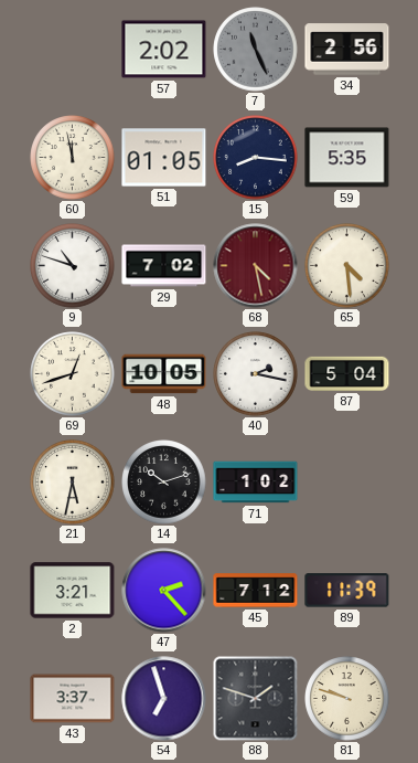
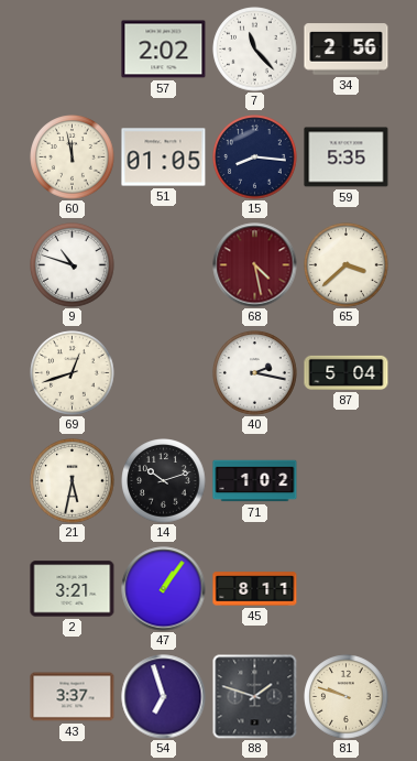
7: 11:26 -> 11:23 (255, 50)
7 dial: grey -> white (255, 50)
29: 7:02 -> none (164, 266)
65: 4:29 -> 3:38 (347, 265)
48: 10:05 -> none (164, 374)
47: 2:23 -> 1:06 (164, 589)
45: 7:12 -> 8:11 (255, 589)
89: 11:39 -> none (347, 591)
